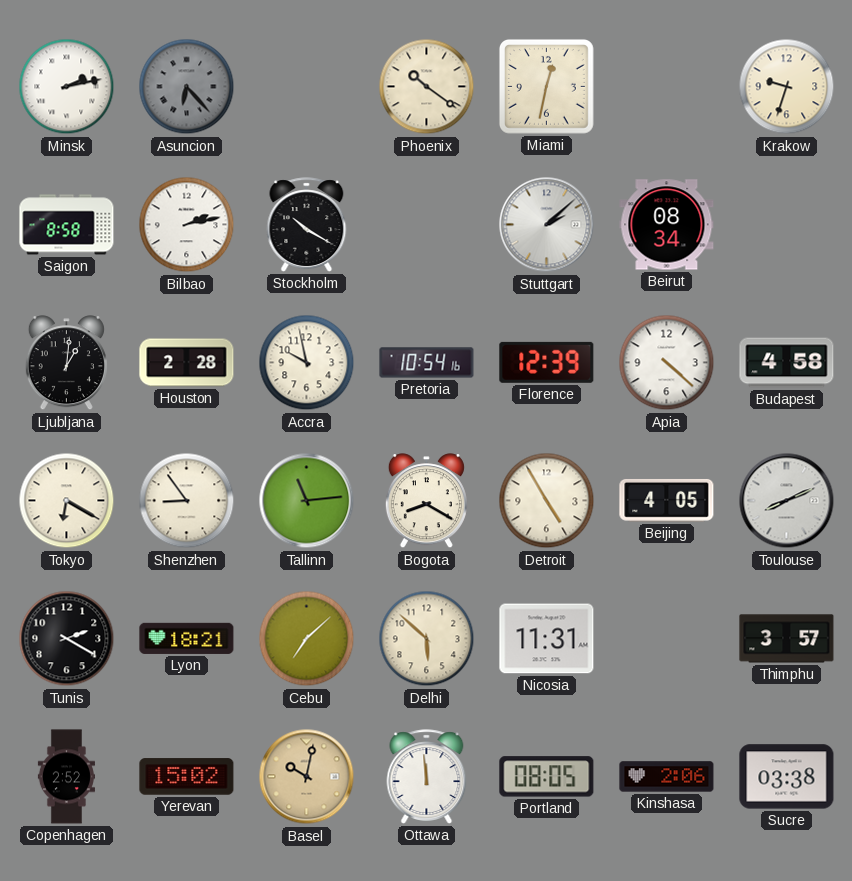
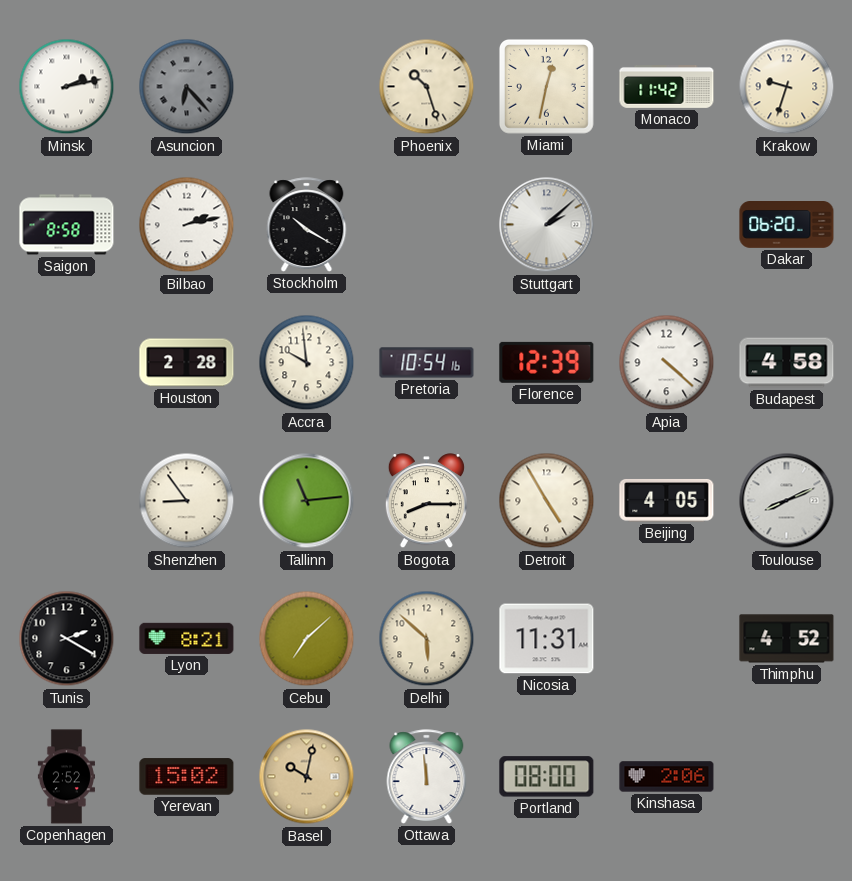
Phoenix: 10:21 -> 10:27 (427, 87)
Monaco: none -> 11:42 (667, 87)
Beirut: 08:34 -> none (667, 225)
Dakar: none -> 06:20 (787, 225)
Ljubljana: 1:01 -> none (66, 363)
Accra: 9:58 -> 9:59 (307, 363)
Tokyo: 6:20 -> none (67, 501)
Bogota: 8:20 -> 8:15 (426, 501)
Lyon: 18:21 -> 8:21 (187, 638)
Thimphu: 3:57 -> 4:52 (787, 639)
Portland: 08:05 -> 08:00 (547, 777)
Sucre: 03:38 -> none (787, 777)
